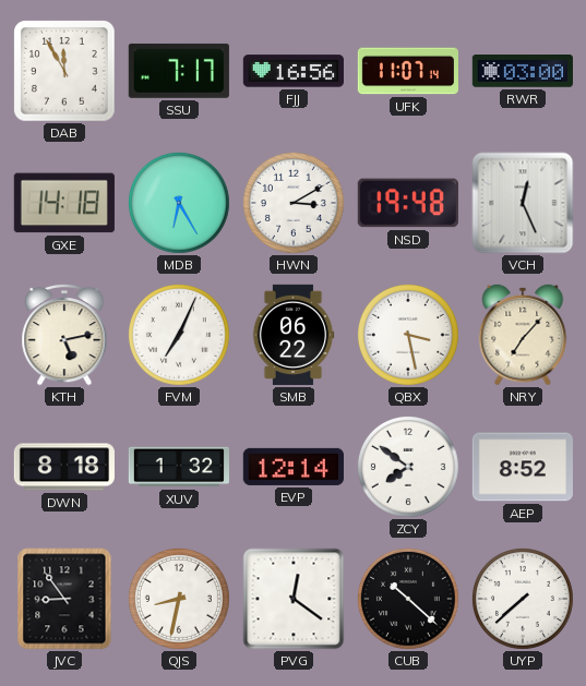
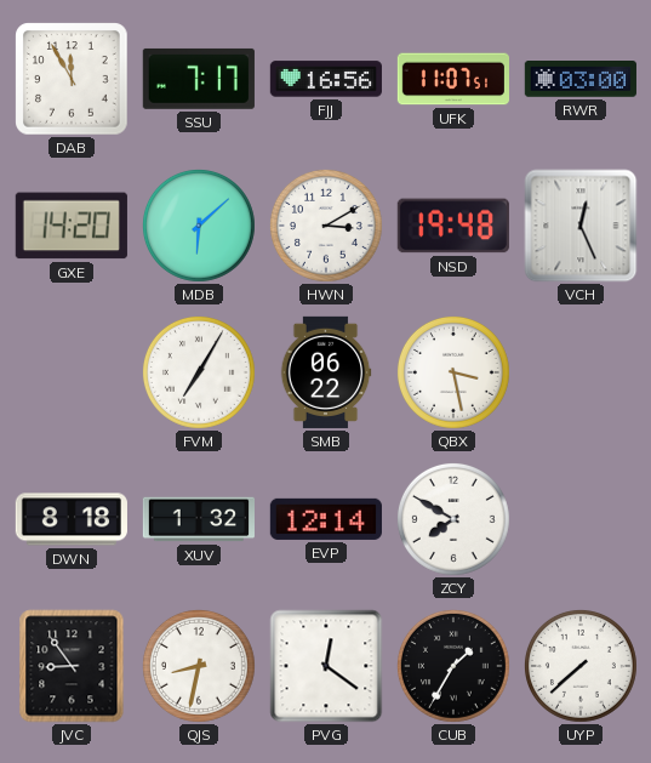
UFK: 11:07:14 -> 11:07:51 (452, 79)
GXE: 14:18 -> 14:20 (72, 226)
MDB: 6:25 -> 6:08 (199, 226)
KTH: 5:13 -> none (64, 335)
FVM: 7:04 -> 7:05 (199, 372)
NRY: 7:07 -> none (523, 335)
ZCY: 7:51 -> 7:50 (453, 519)
AEP: 8:52 -> none (523, 467)
CUB: 10:22 -> 1:35 (453, 666)
